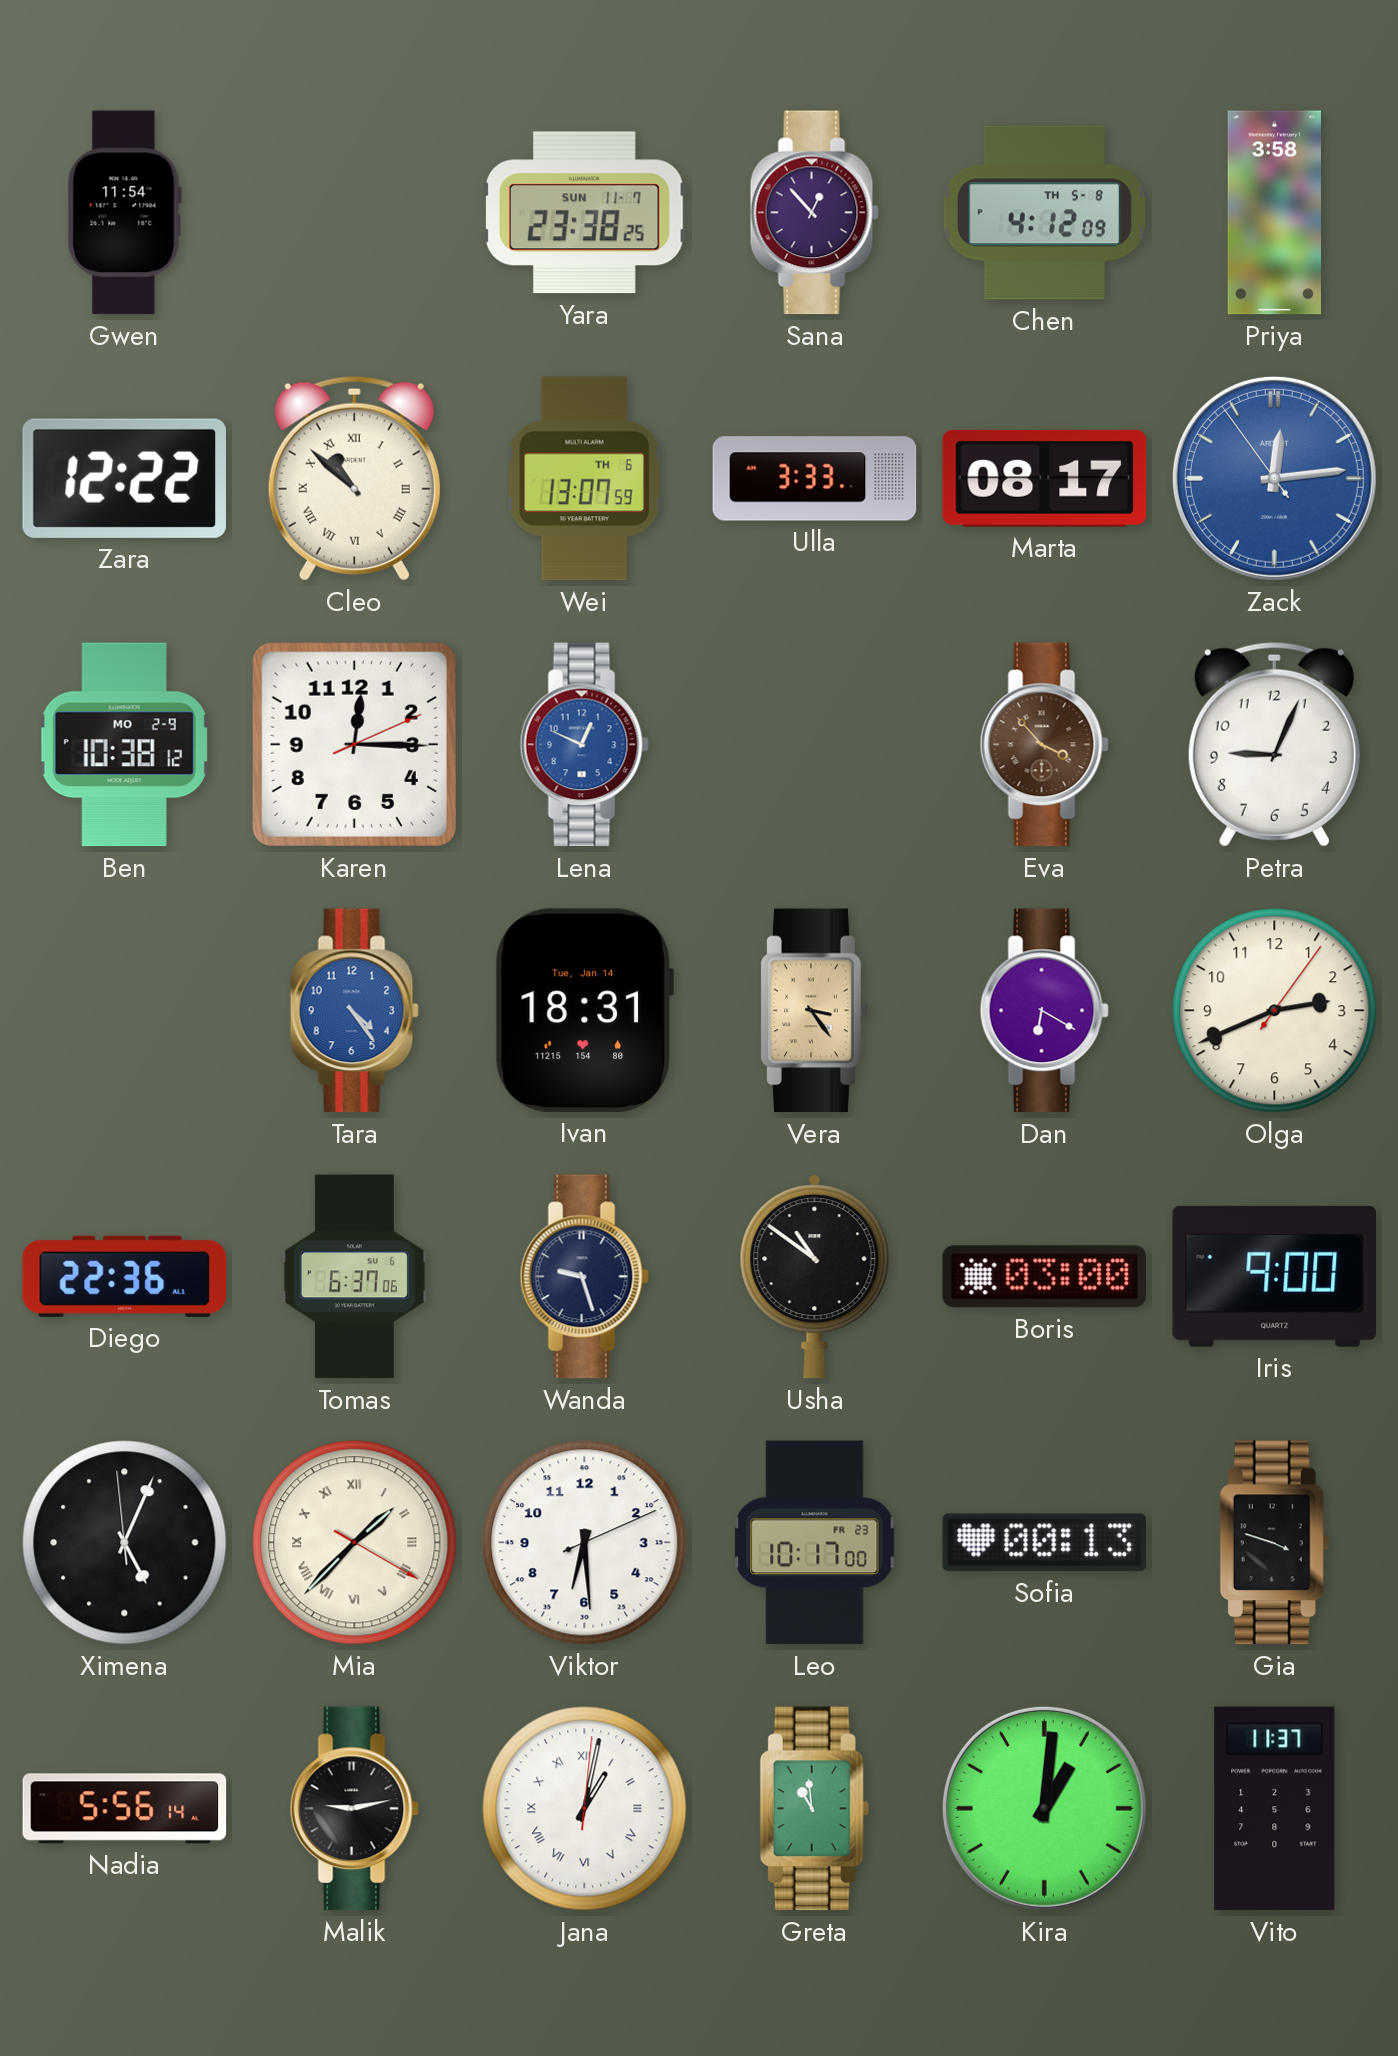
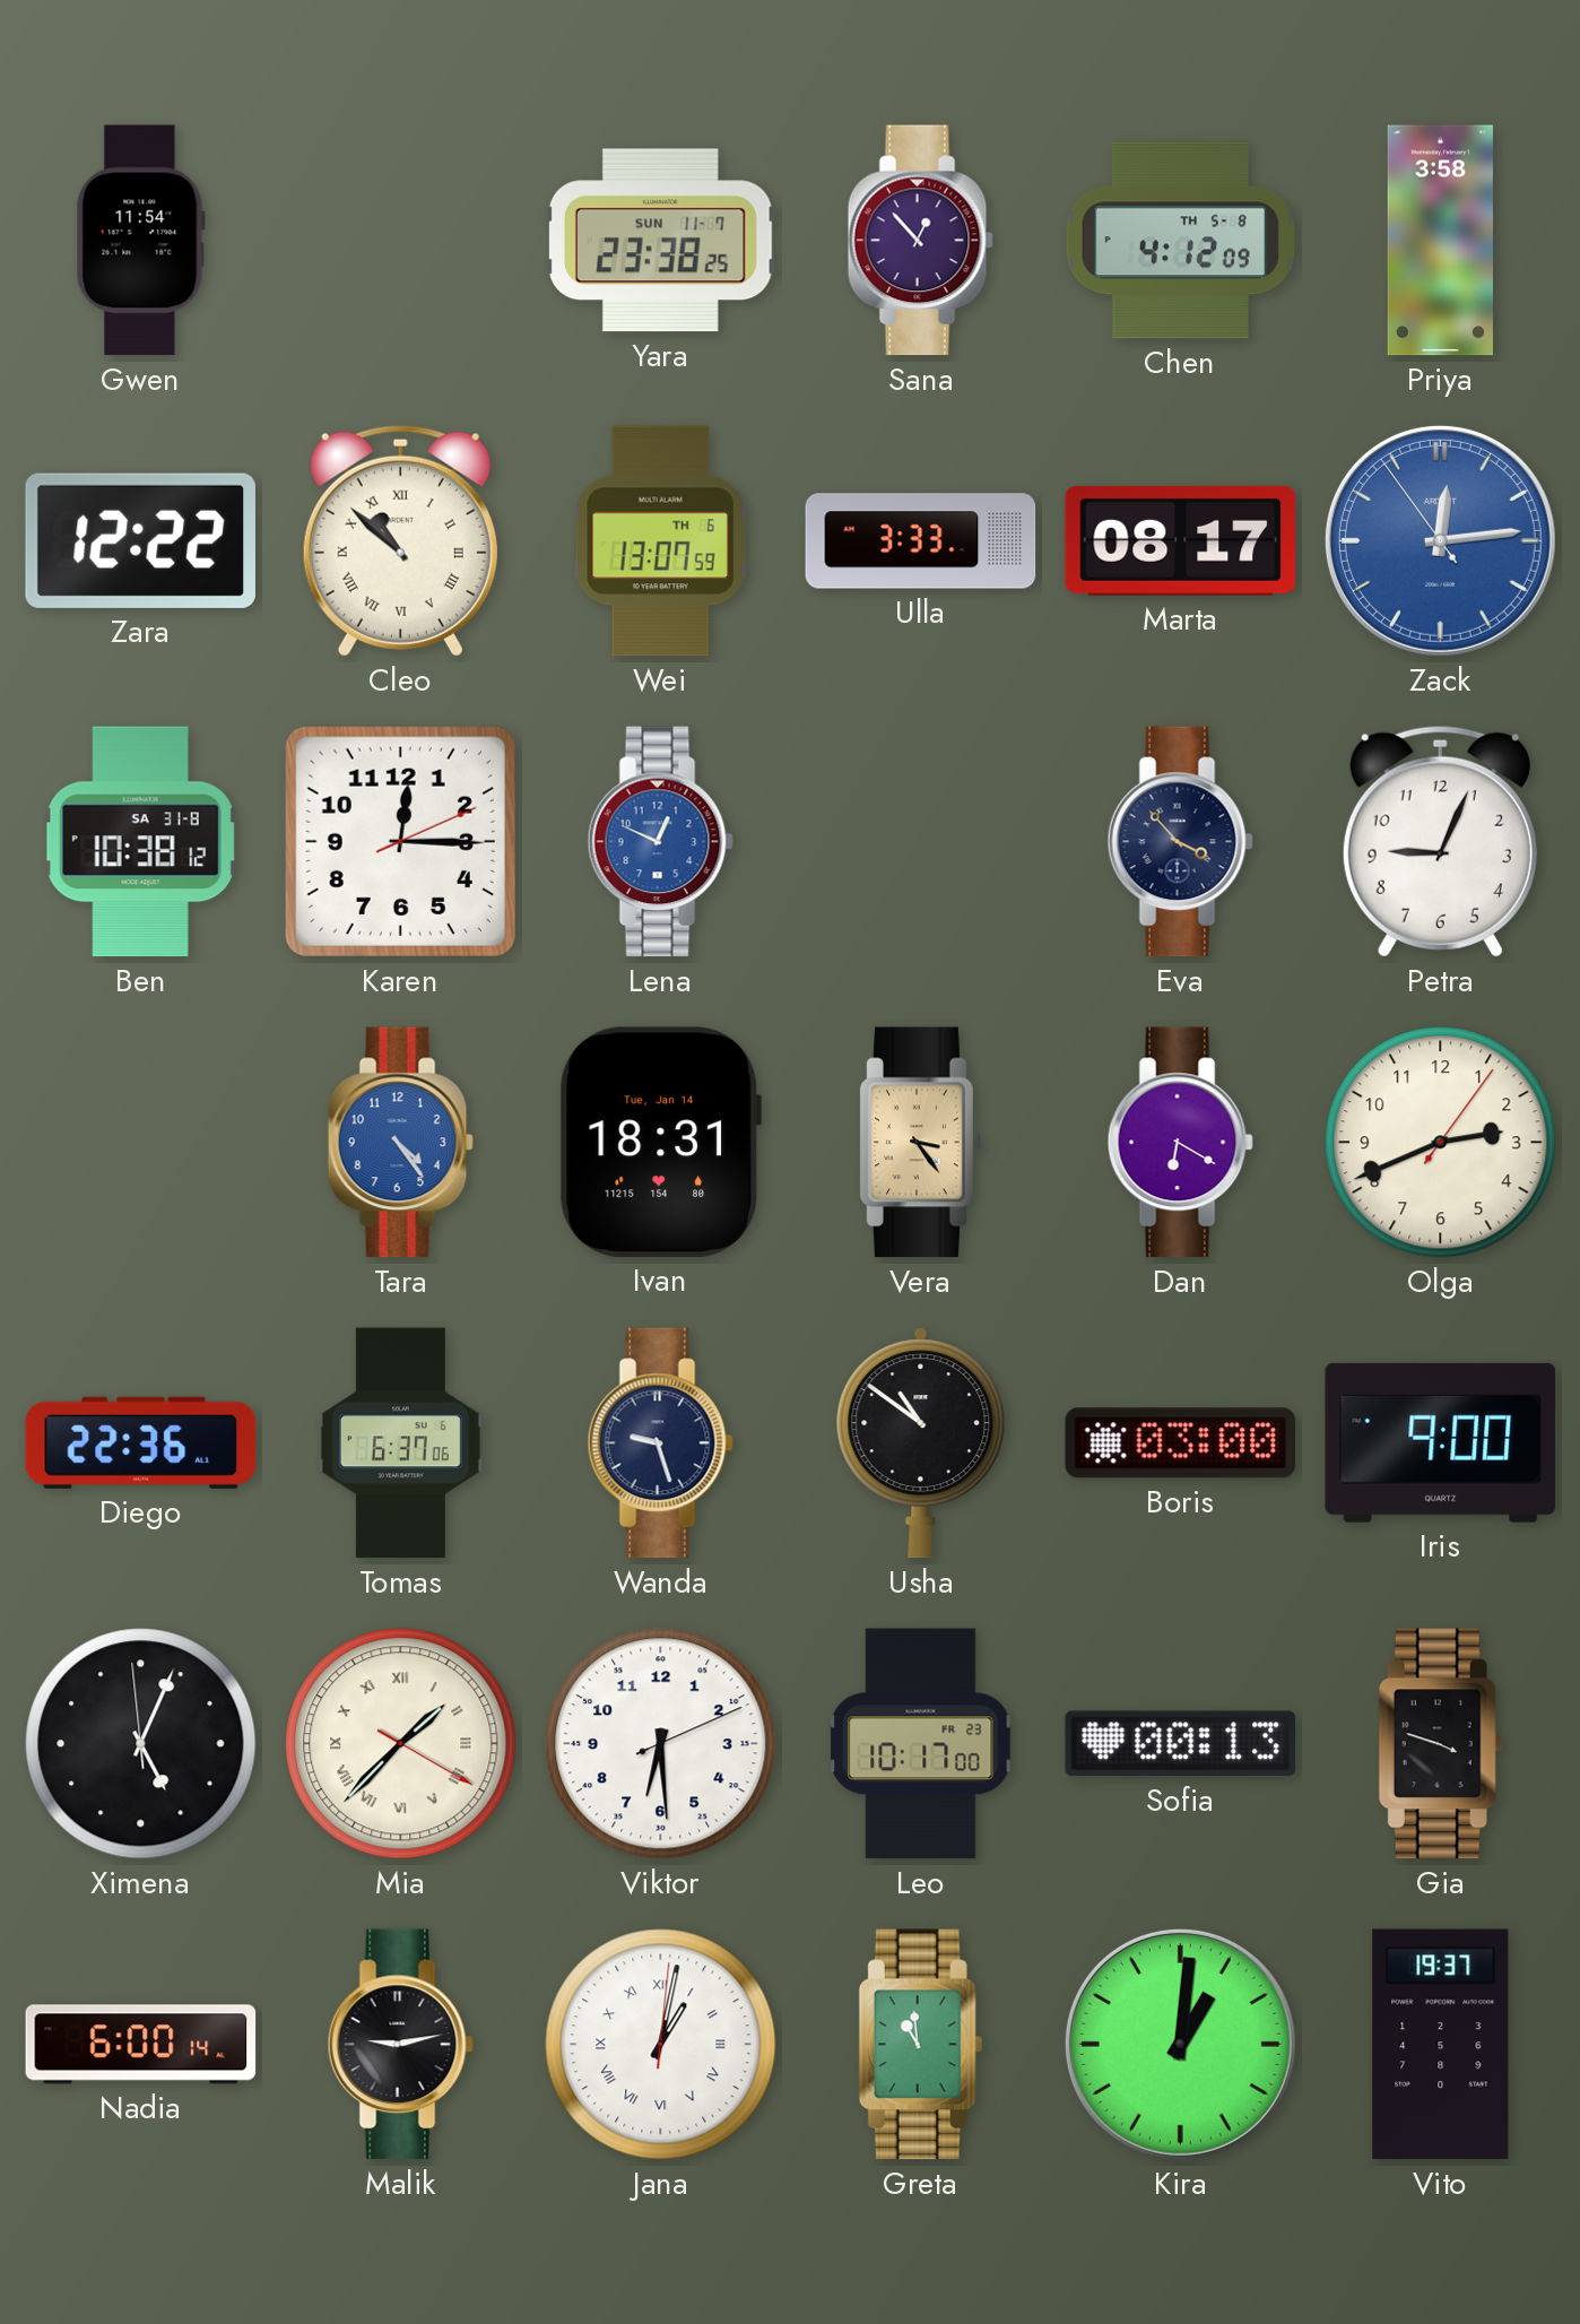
Ben date: MO 2-9 -> SA 31-8 (140, 842)
Eva dial: brown -> navy (1180, 842)
Nadia: 5:56 -> 6:00 (141, 2045)
Vito: 11:37 -> 19:37 (1441, 2045)
